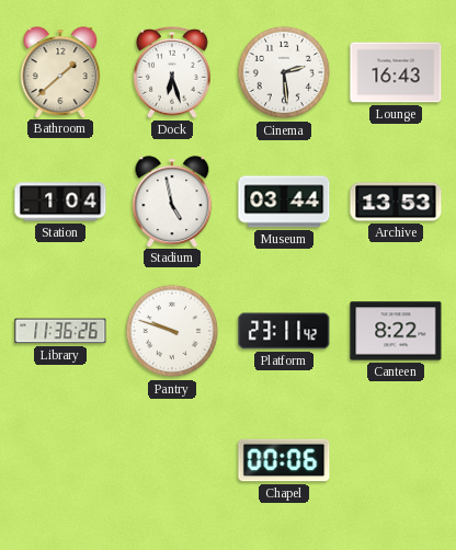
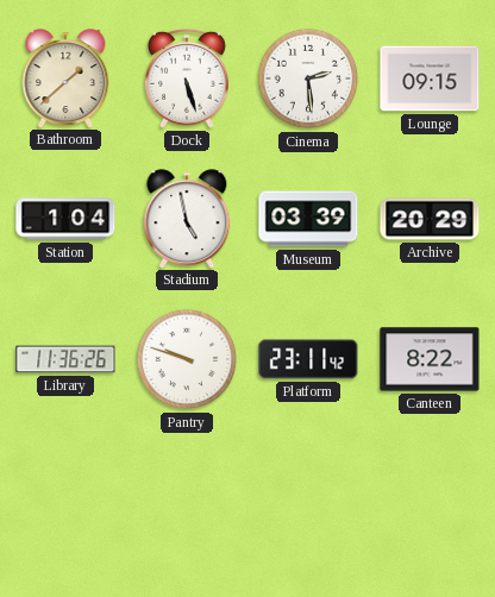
Dock: 6:27 -> 5:27 (187, 78)
Lounge: 16:43 -> 09:15 (430, 78)
Museum: 03:44 -> 03:39 (308, 219)
Archive: 13:53 -> 20:29 (430, 219)
Chapel: 00:06 -> none (284, 460)
